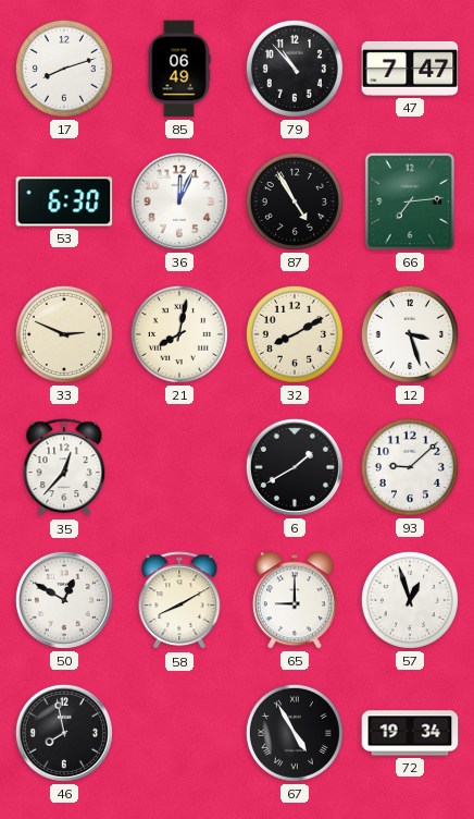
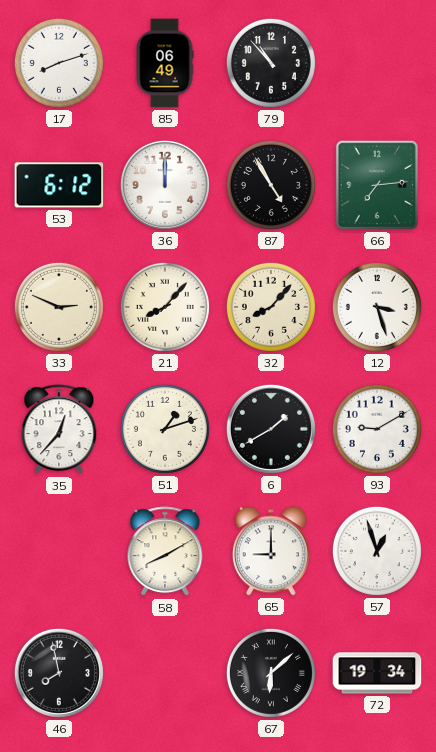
47: 7:47 -> none (410, 69)
53: 6:30 -> 6:12 (59, 185)
36: 12:04 -> 12:00 (165, 185)
21: 8:02 -> 8:07 (165, 307)
32: 8:10 -> 8:07 (271, 307)
51: none -> 1:12 (165, 429)
93: 9:08 -> 9:10 (377, 429)
50: 12:50 -> none (64, 600)
67: 4:55 -> 6:08 (271, 673)
